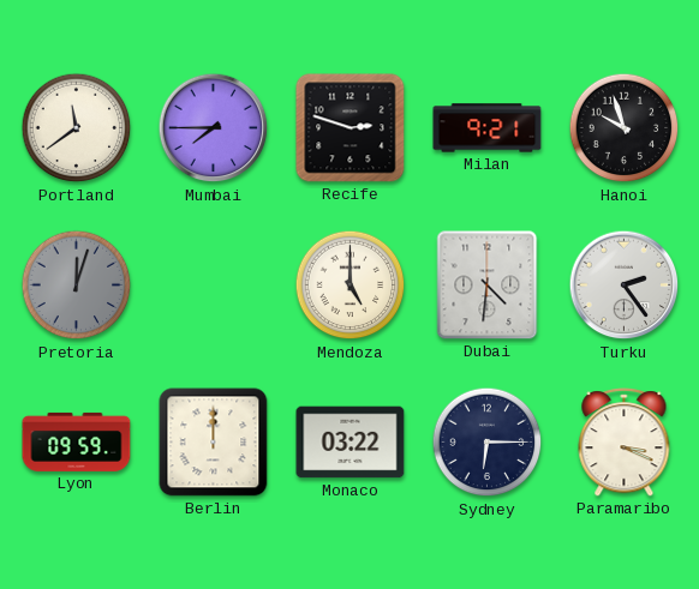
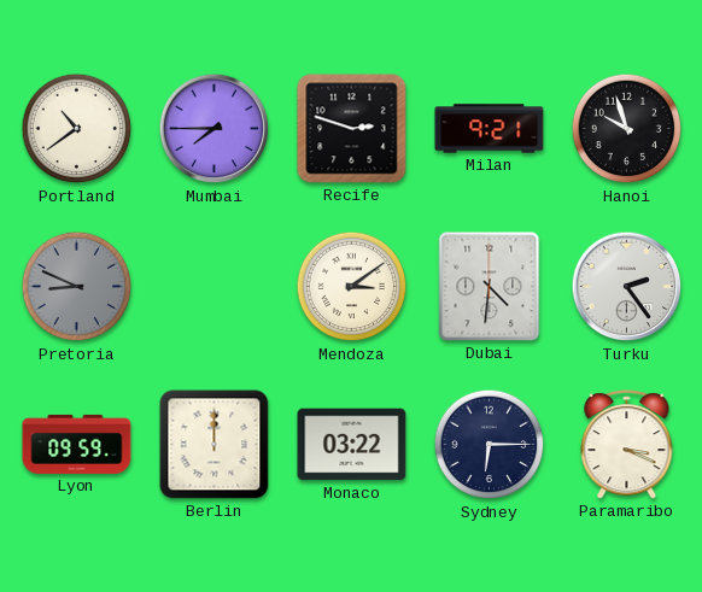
Portland: 11:39 -> 10:39 (77, 129)
Pretoria: 12:03 -> 8:49 (77, 287)
Mendoza: 5:00 -> 3:09 (352, 287)
